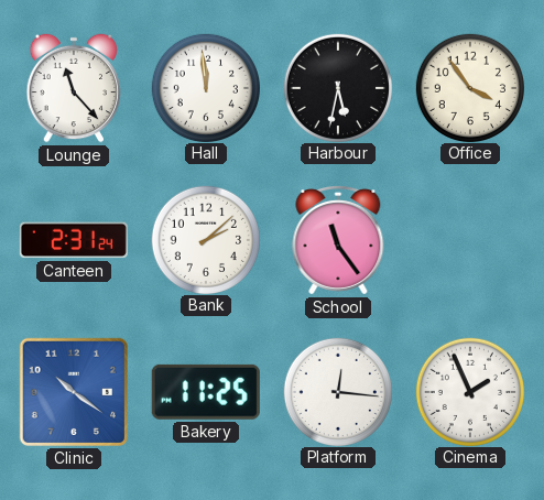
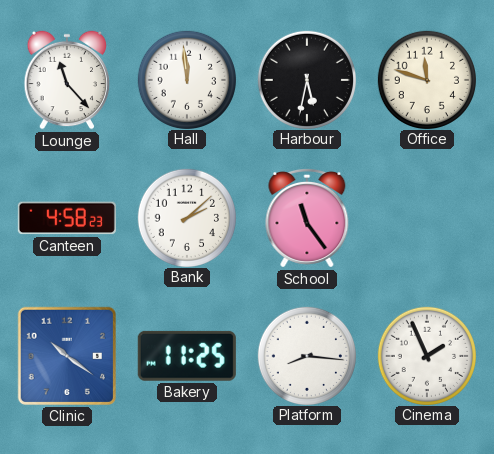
Office: 3:54 -> 11:48 (426, 79)
Canteen: 2:31 -> 4:58 (67, 218)
Platform: 12:16 -> 8:16 (306, 355)
